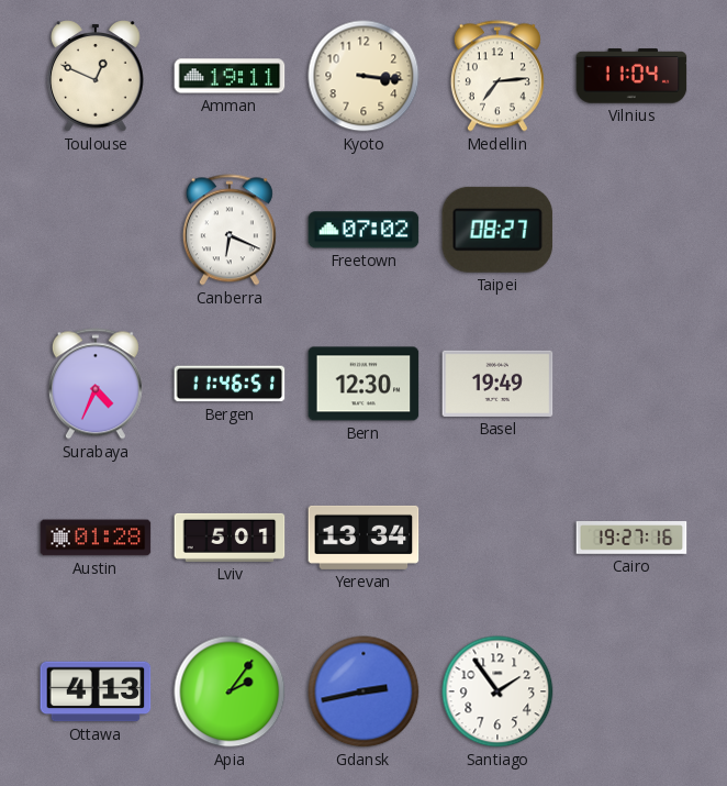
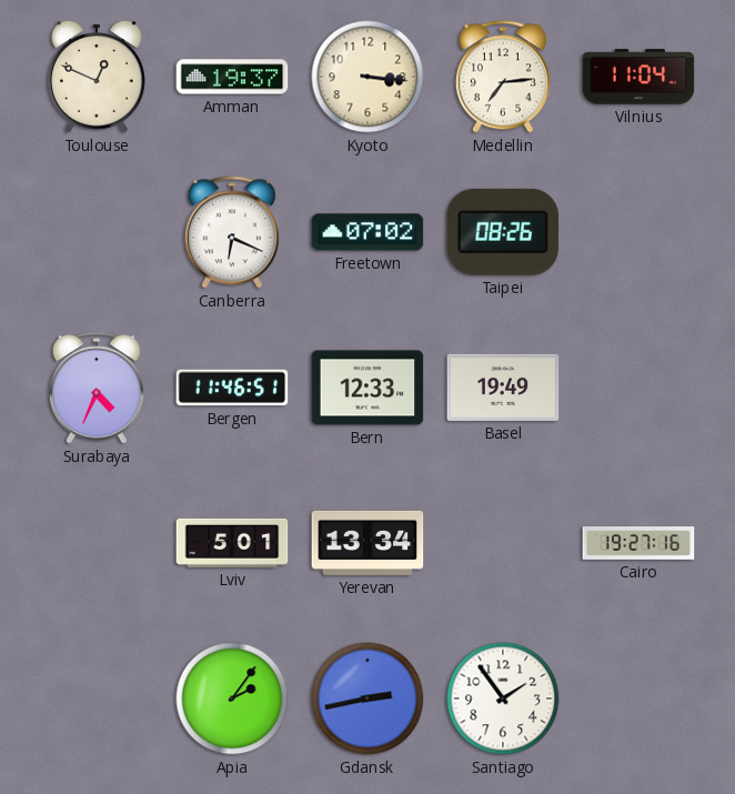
Amman: 19:11 -> 19:37 (232, 77)
Taipei: 08:27 -> 08:26 (503, 232)
Bern: 12:30 -> 12:33 (367, 388)
Austin: 01:28 -> none (96, 538)
Ottawa: 4:13 -> none (96, 691)
